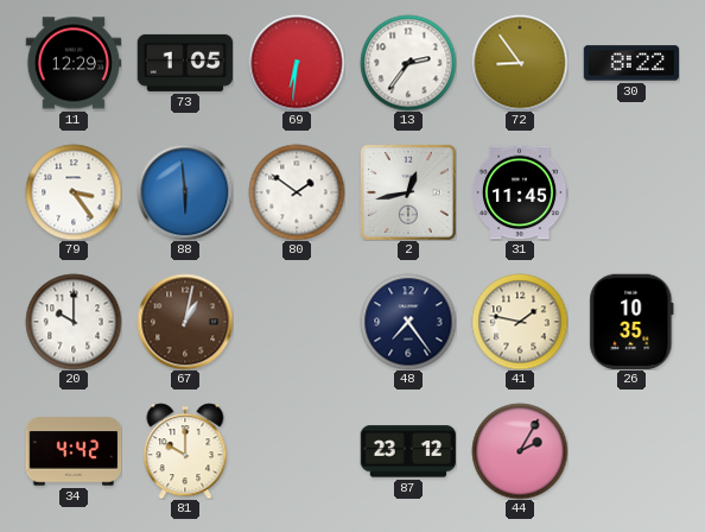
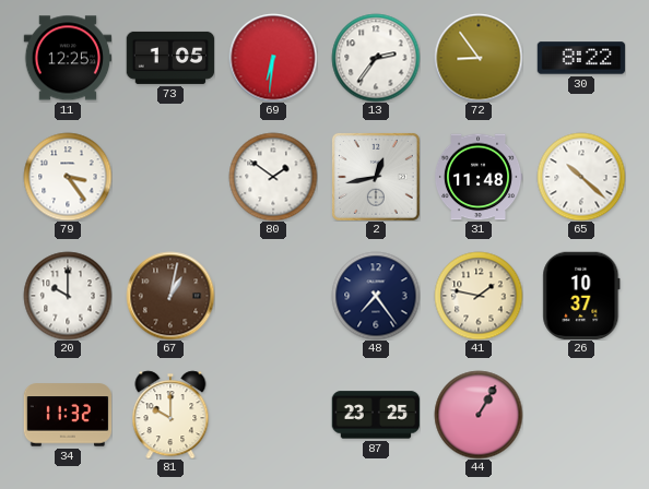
11: 12:29 -> 12:25 (68, 58)
88: 5:59 -> none (185, 192)
31: 11:45 -> 11:48 (479, 177)
65: none -> 10:22 (581, 177)
26: 10:35 -> 10:37 (581, 296)
34: 4:42 -> 11:32 (68, 415)
87: 23:12 -> 23:25 (376, 415)
44: 2:05 -> 1:05 (479, 415)
